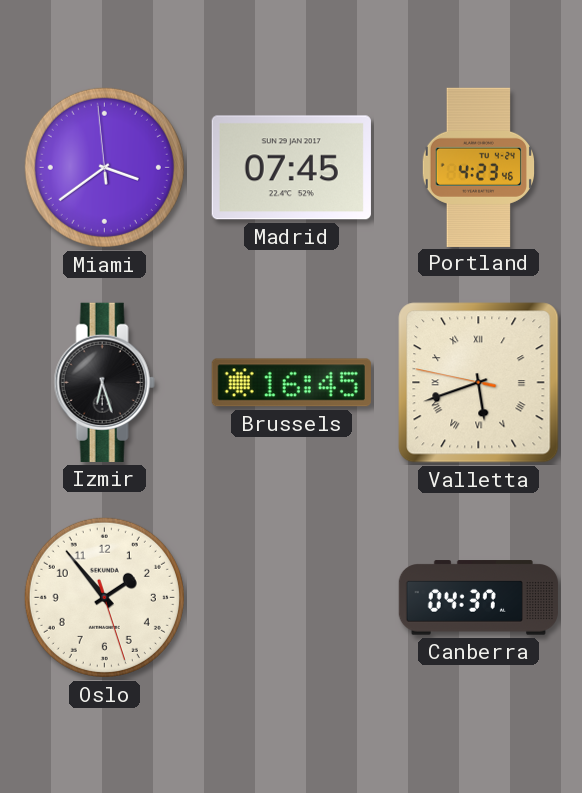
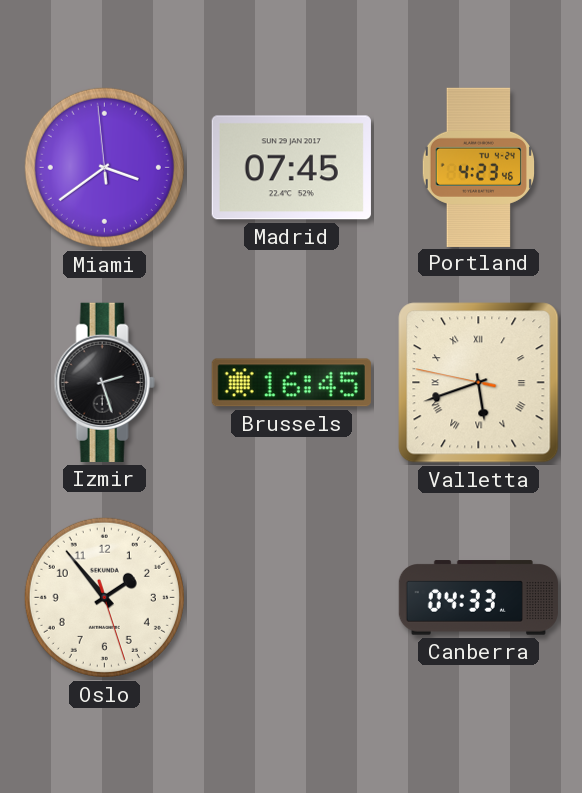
Izmir: 6:27 -> 2:27 (104, 382)
Canberra: 04:37 -> 04:33 (478, 598)
